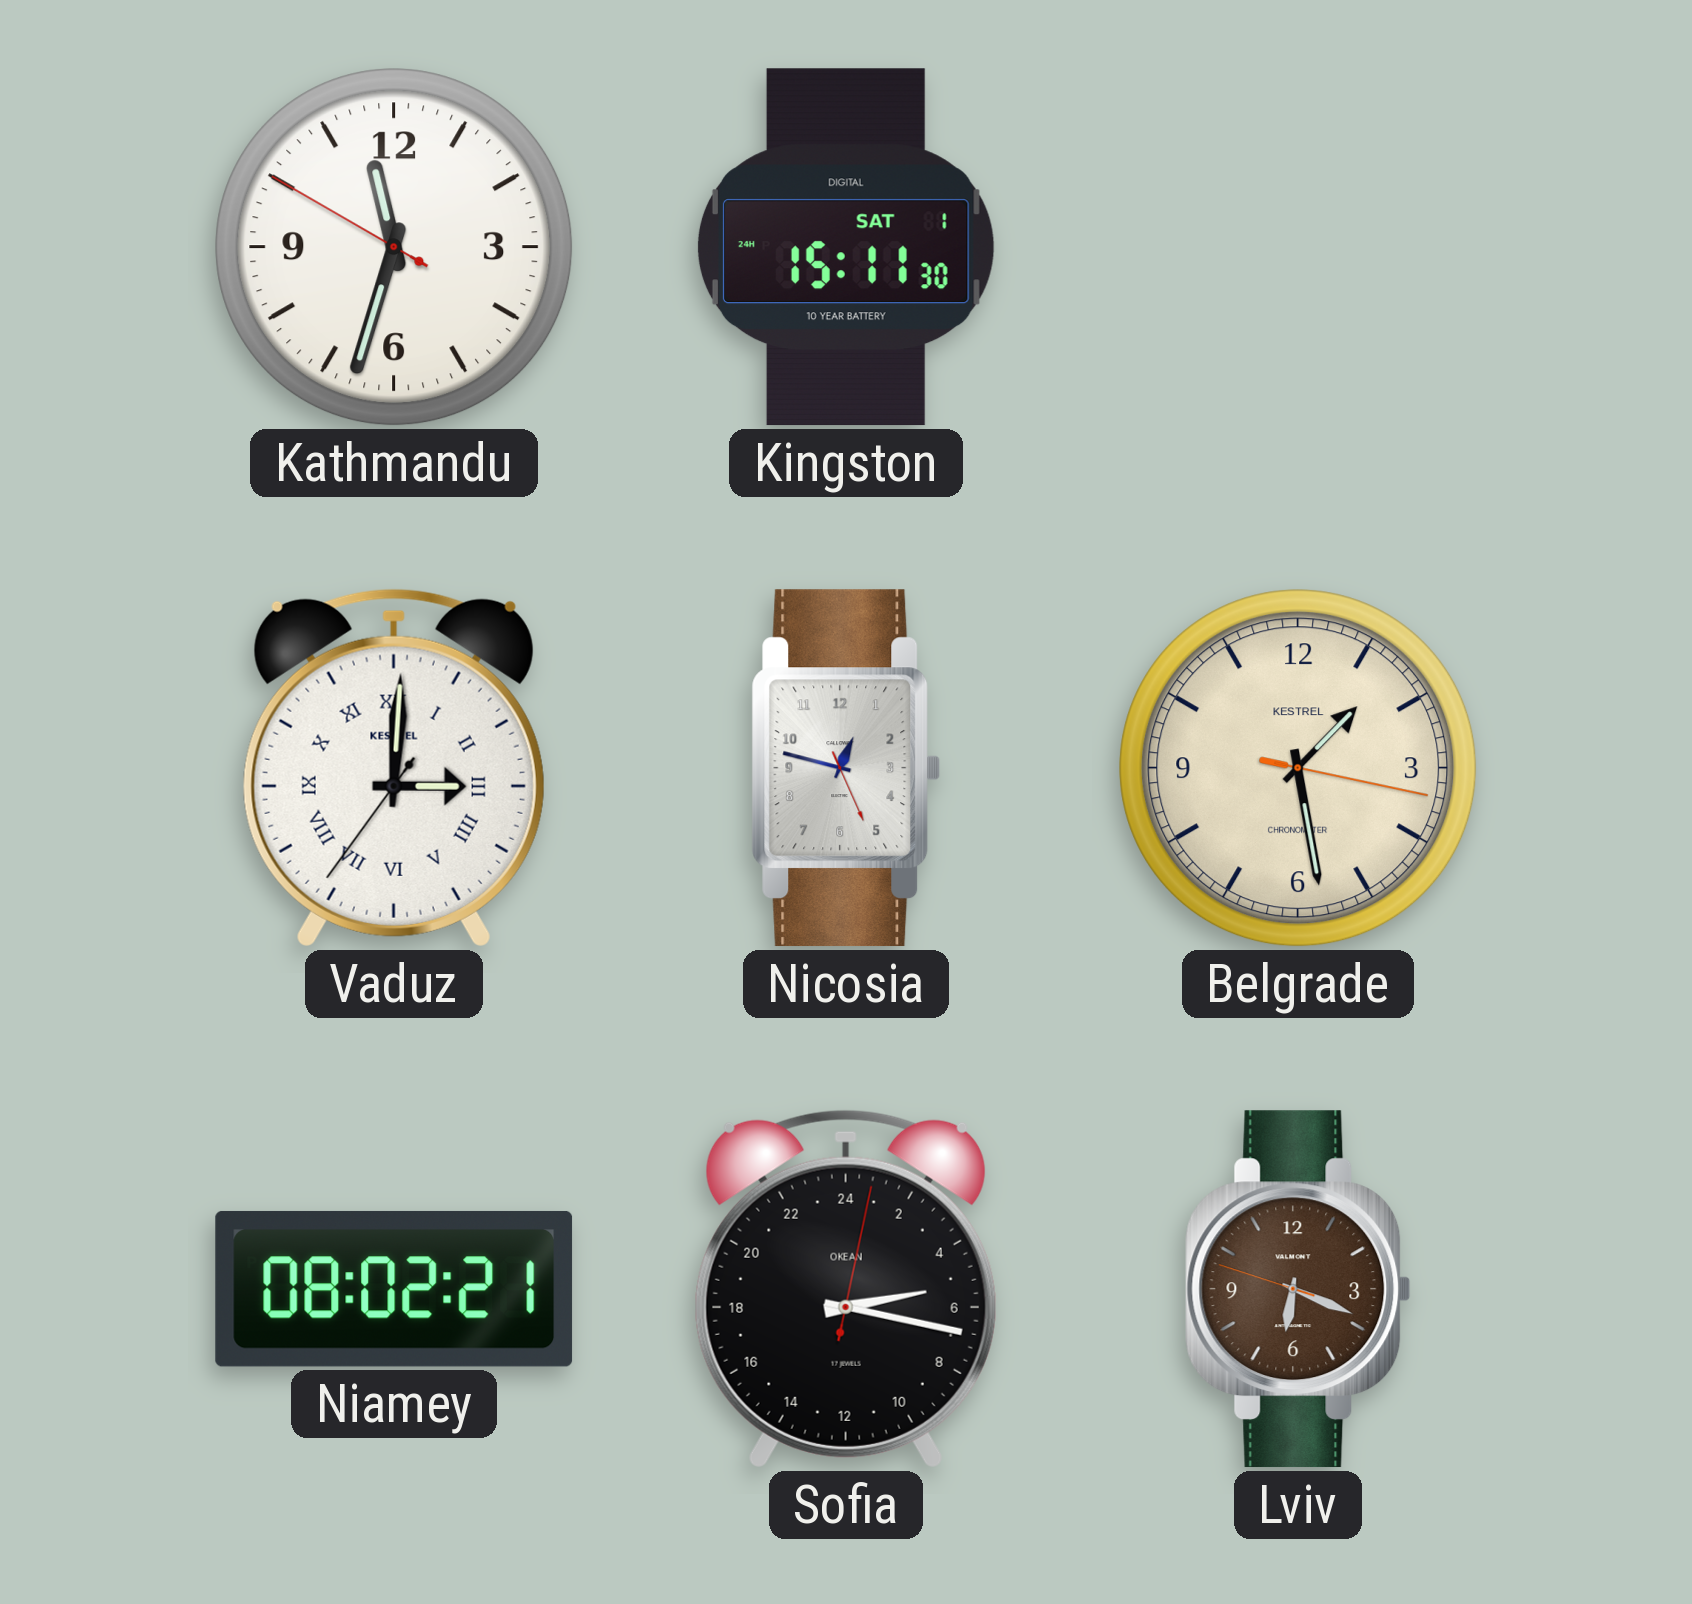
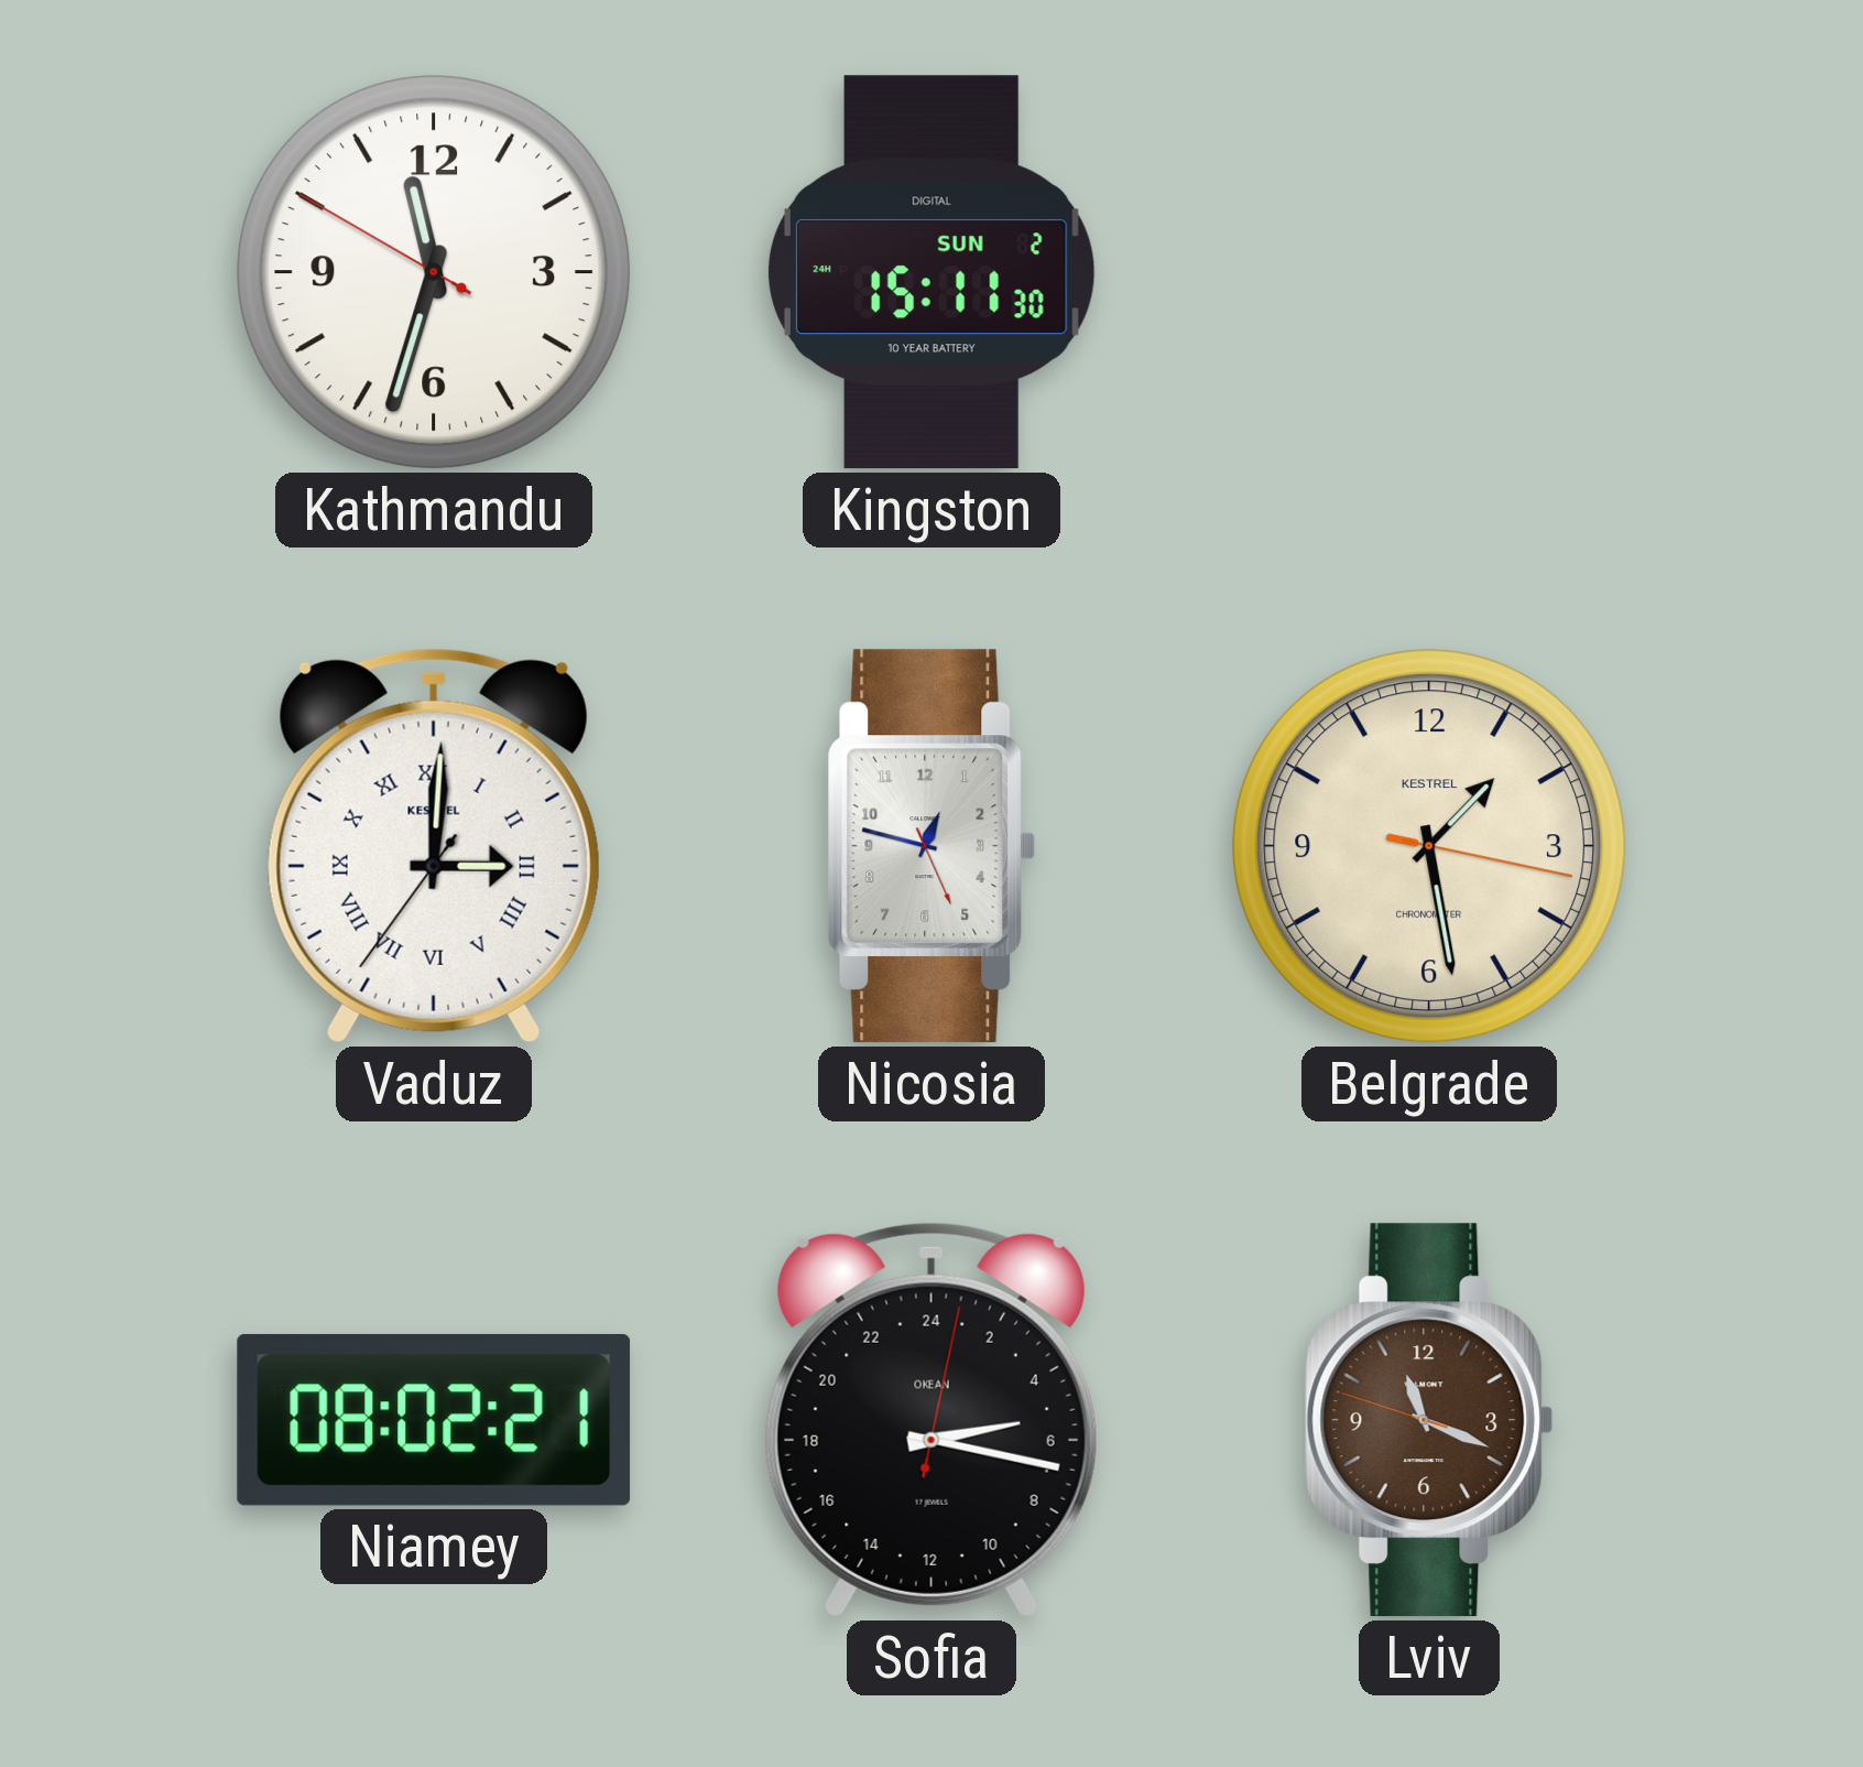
Kingston date: SAT 1 -> SUN 2 (931, 272)
Lviv: 6:18 -> 11:18 (1429, 1420)
